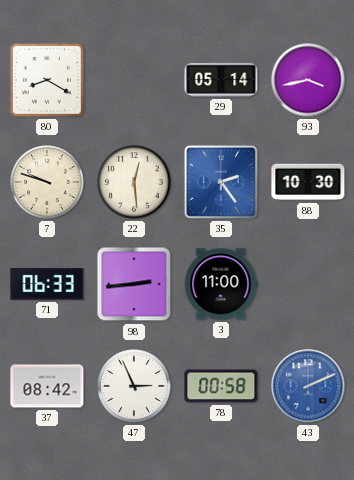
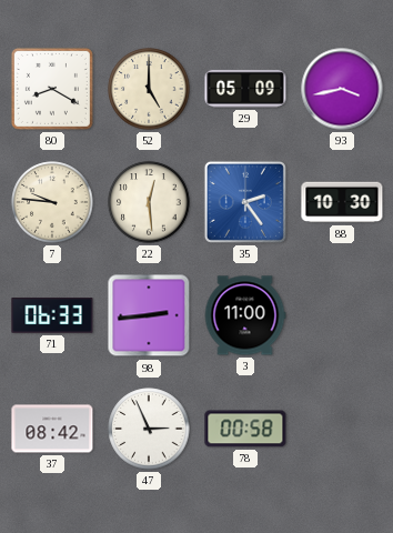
52: none -> 5:00 (149, 89)
29: 05:14 -> 05:09 (245, 89)
7: 9:48 -> 9:46 (52, 202)
43: 2:11 -> none (308, 386)
